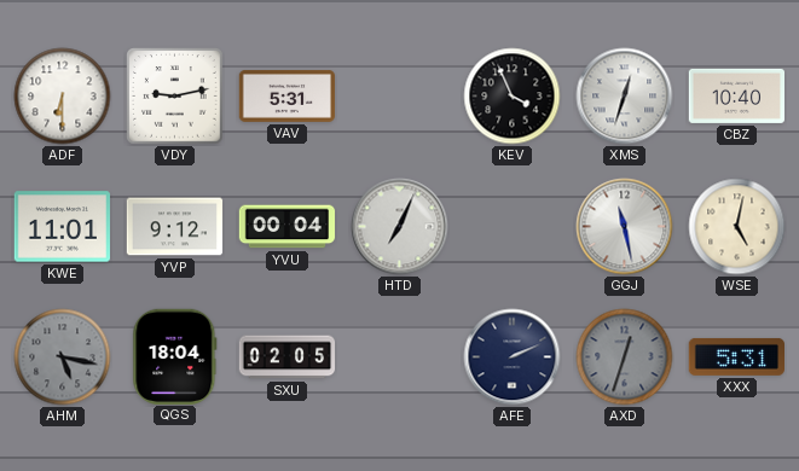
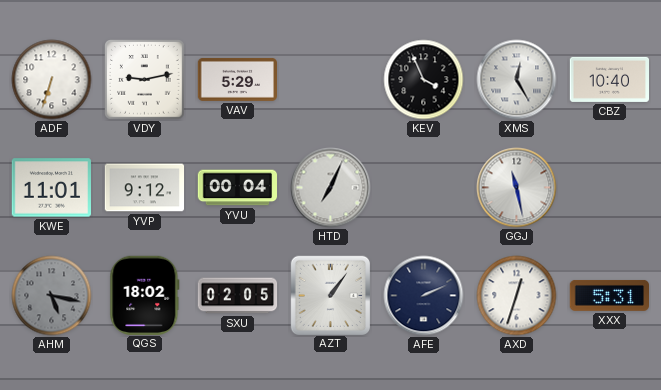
ADF: 6:30 -> 6:33 (52, 80)
VAV: 5:31 -> 5:29 (238, 79)
XMS: 12:33 -> 12:25 (517, 80)
WSE: 5:02 -> none (737, 227)
QGS: 18:04 -> 18:02 (145, 295)
AZT: none -> 1:06 (330, 295)
AXD dial: grey -> white (517, 296)
